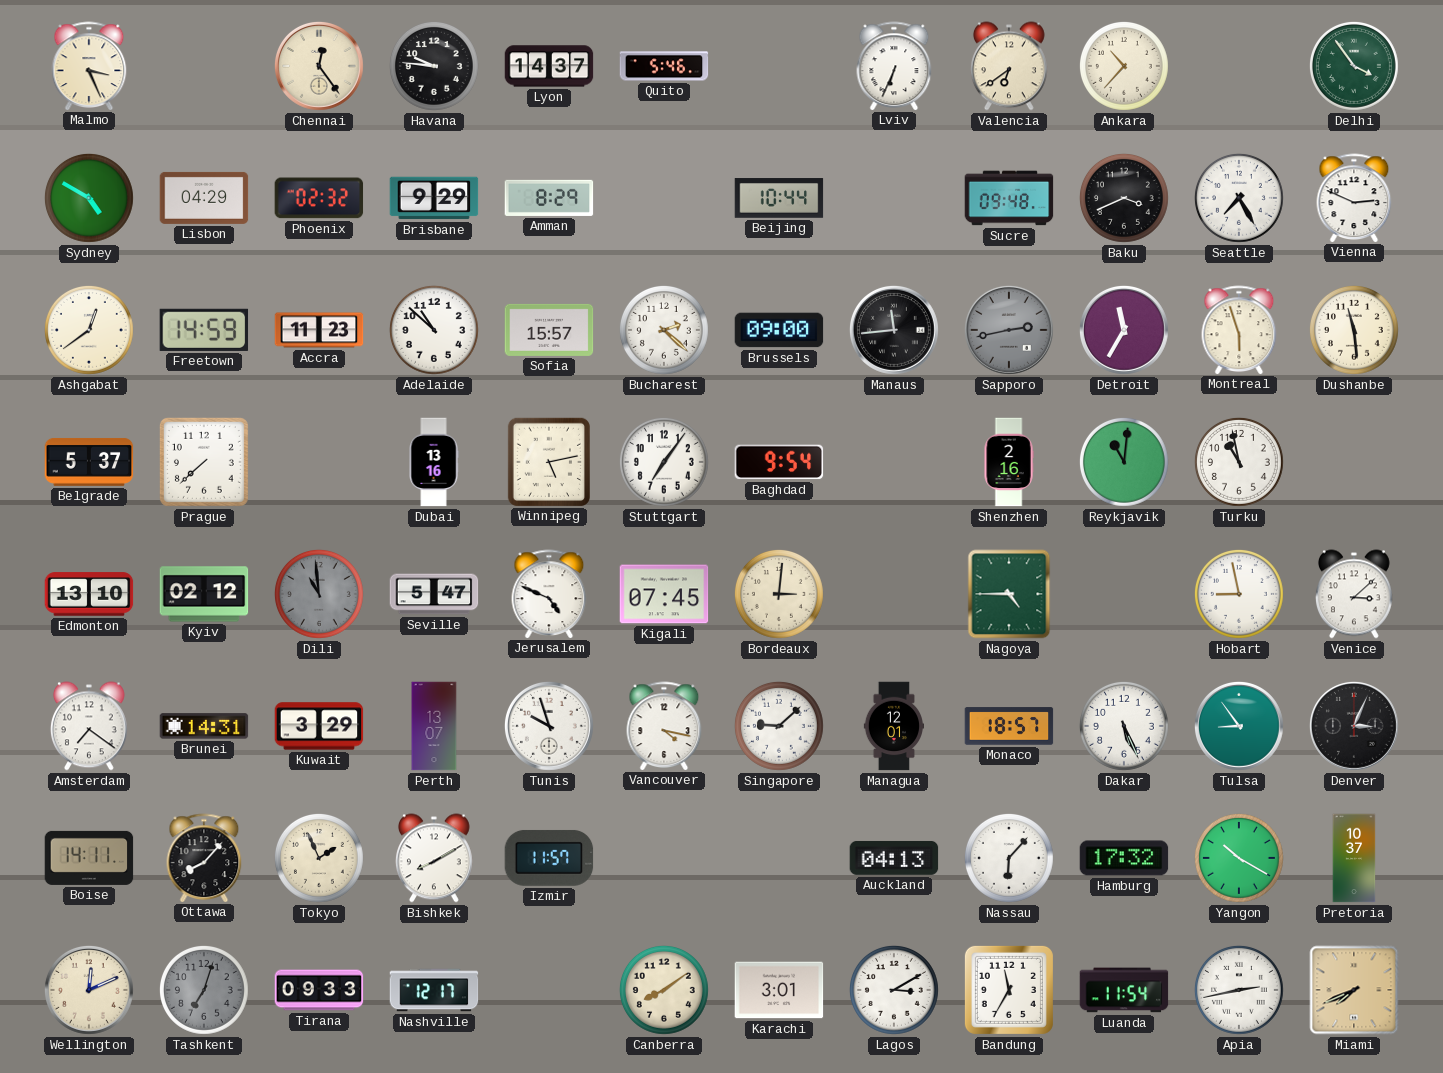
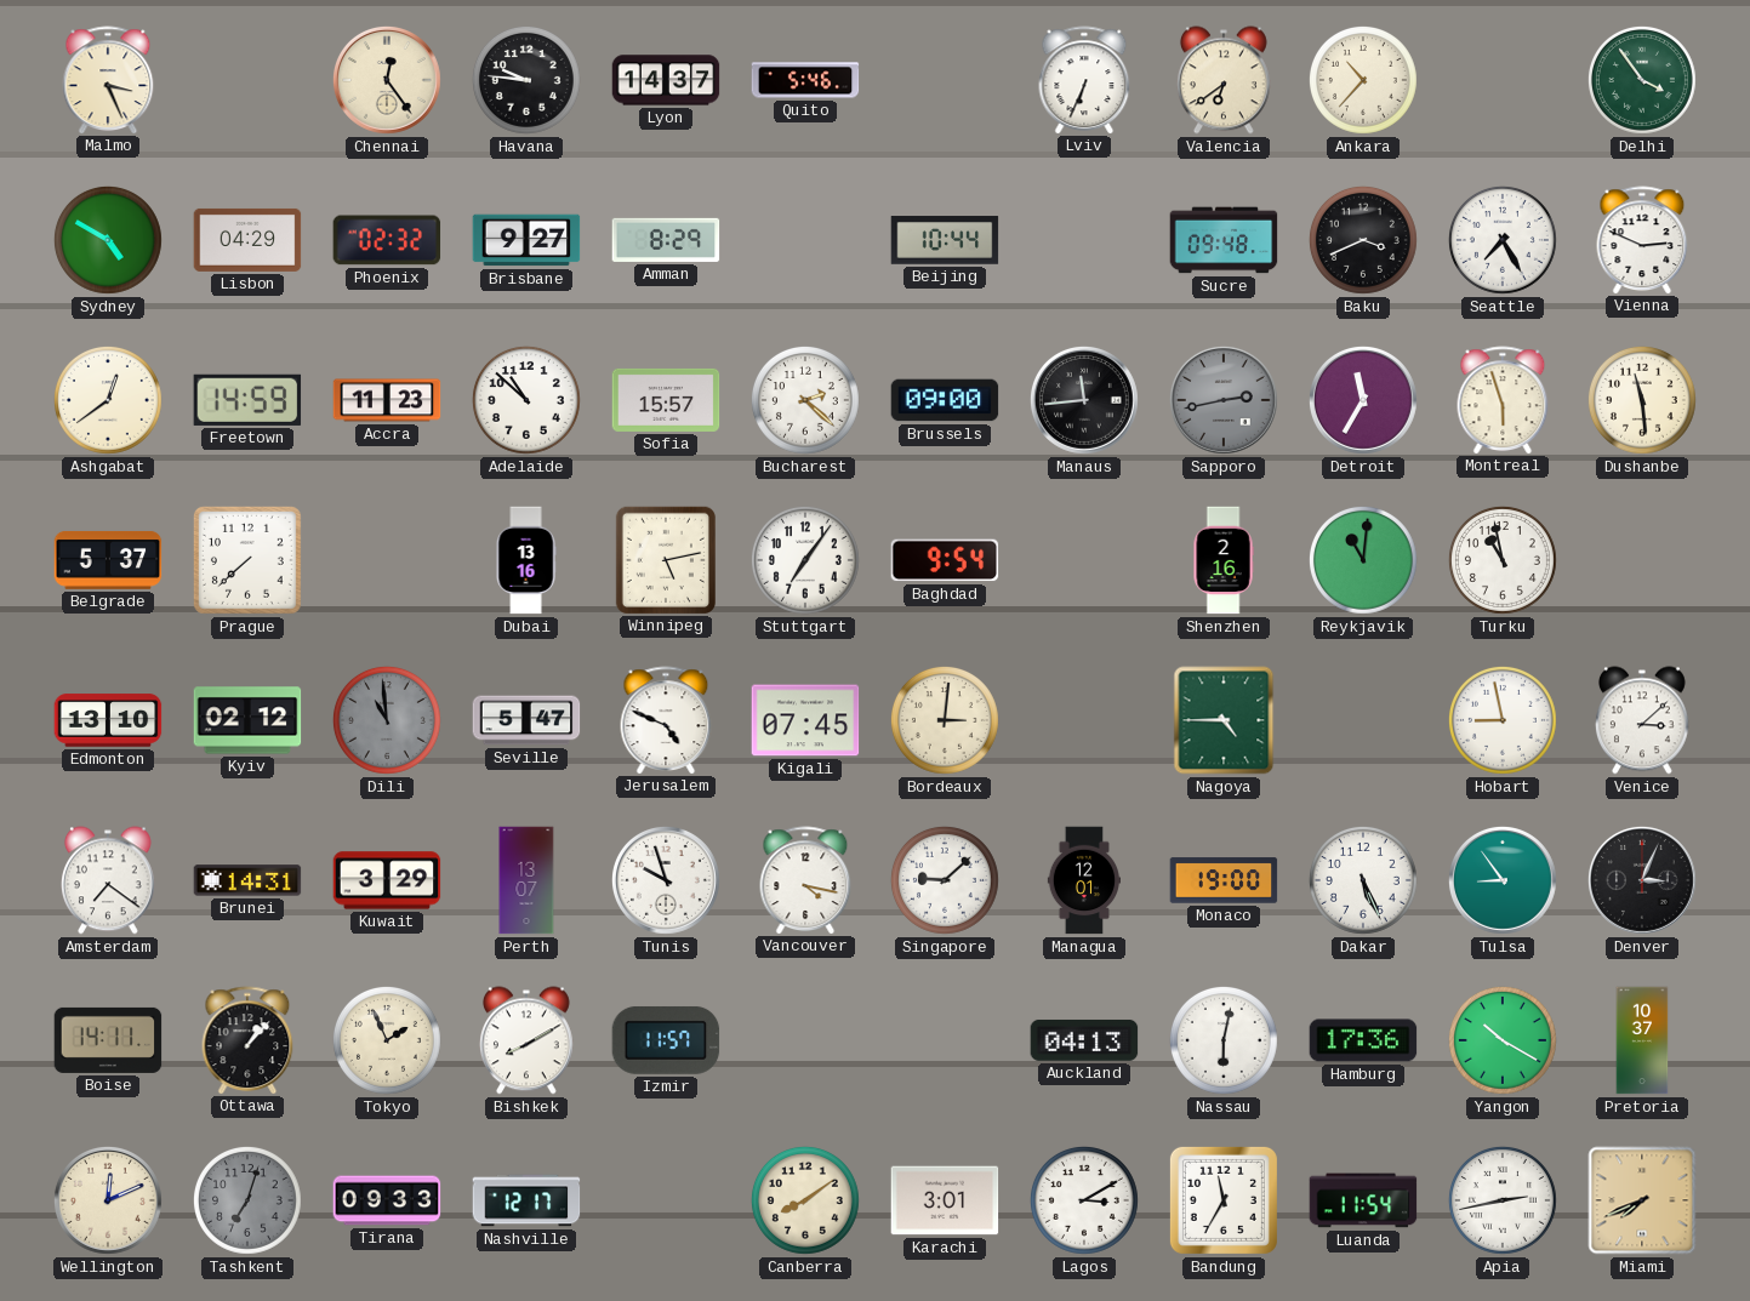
Brisbane: 9:29 -> 9:27 (526, 240)
Monaco: 18:57 -> 19:00 (1224, 880)
Ottawa: 8:07 -> 1:07 (247, 1040)
Nassau: 6:07 -> 6:02 (1224, 1040)
Hamburg: 17:32 -> 17:36 (1363, 1040)
